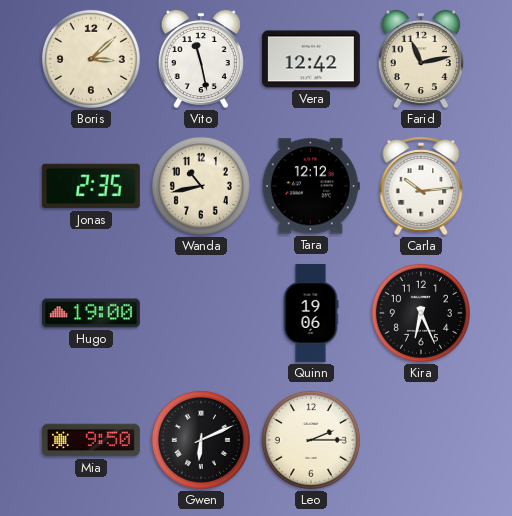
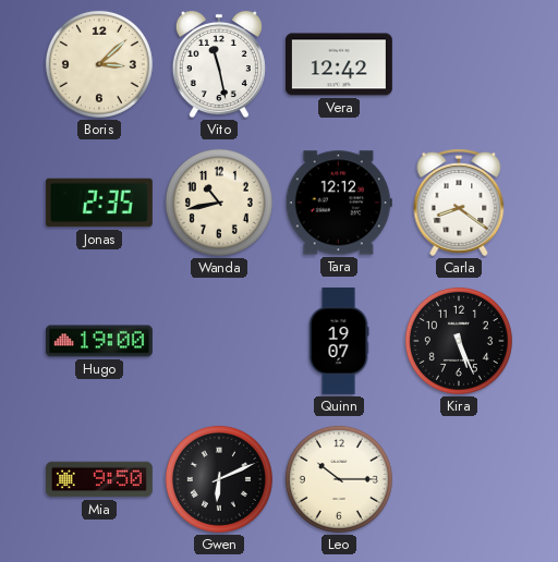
Farid: 11:13 -> none (421, 59)
Carla: 10:14 -> 8:21 (459, 203)
Quinn: 19:06 -> 19:07 (339, 341)
Kira: 6:26 -> 5:26 (459, 341)
Leo: 2:15 -> 10:15 (339, 479)
